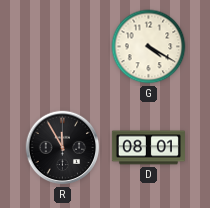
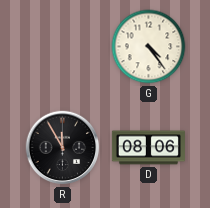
G: 4:20 -> 4:24 (149, 47)
D: 08:01 -> 08:06 (148, 148)
